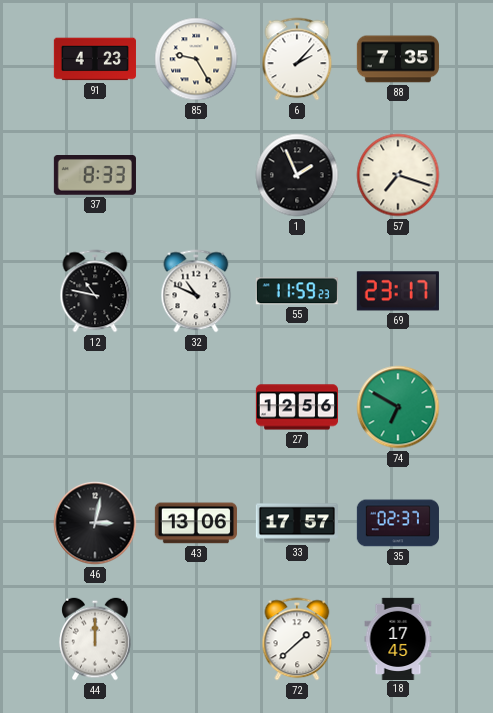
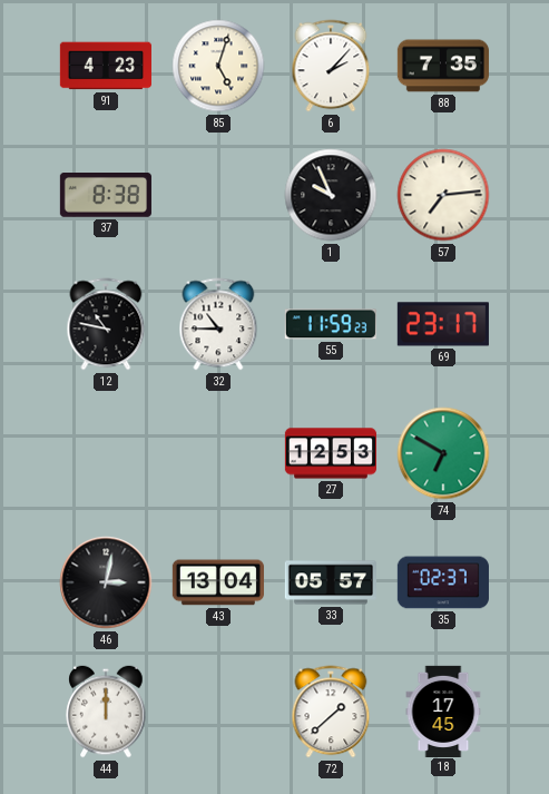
85: 9:25 -> 5:03 (218, 66)
37: 8:33 -> 8:38 (106, 195)
1: 1:56 -> 9:56 (331, 195)
57: 7:18 -> 7:14 (443, 195)
32: 10:49 -> 10:45 (218, 324)
27: 12:56 -> 12:53 (330, 453)
43: 13:06 -> 13:04 (218, 582)
33: 17:57 -> 05:57 (330, 582)
